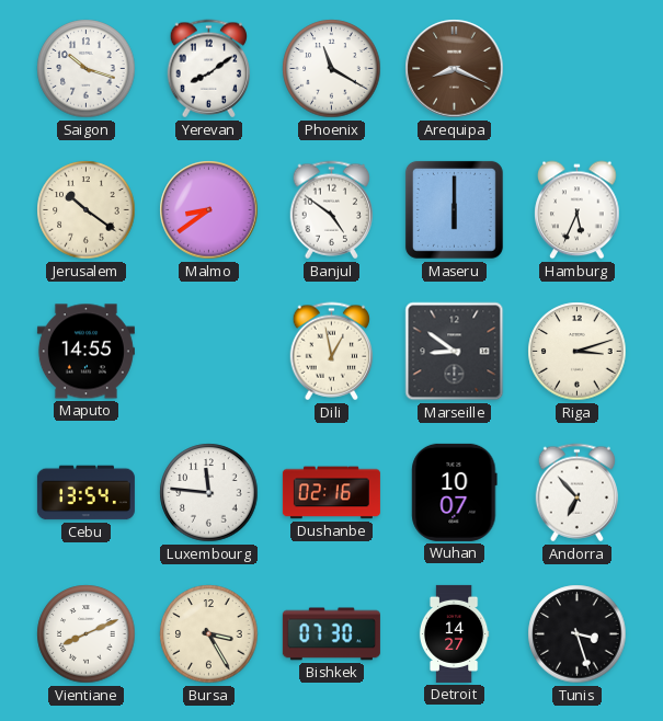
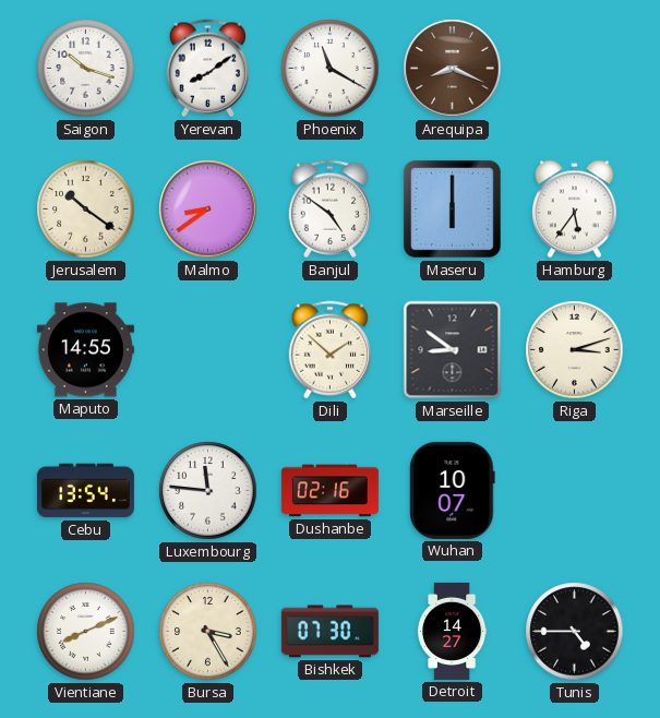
Hamburg: 5:34 -> 5:36 (575, 210)
Dili: 12:58 -> 1:52 (331, 350)
Andorra: 6:53 -> none (578, 493)
Tunis: 3:27 -> 4:45 (575, 632)
